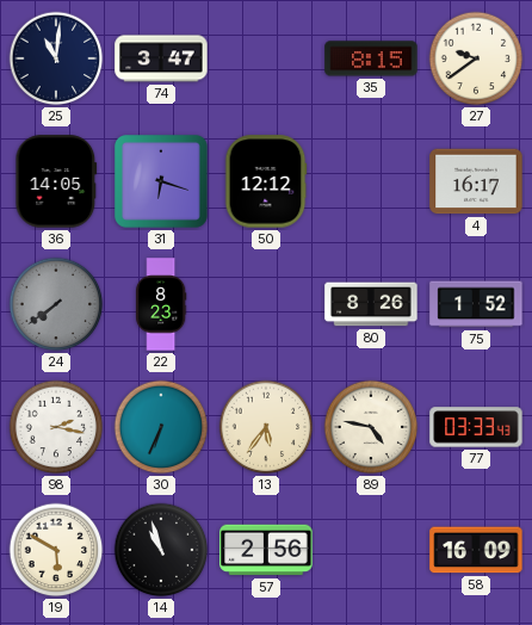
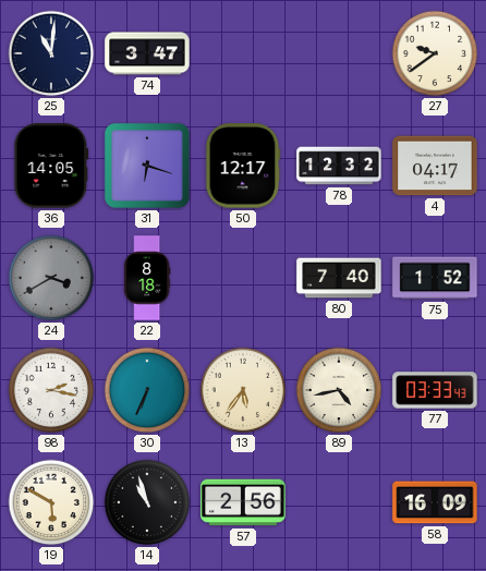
35: 8:15 -> none (371, 58)
50: 12:12 -> 12:17 (243, 166)
78: none -> 12:32 (339, 166)
4: 16:17 -> 04:17 (435, 166)
24: 7:39 -> 3:40 (51, 278)
22: 8:23 -> 8:18 (147, 278)
80: 8:26 -> 7:40 (339, 278)
89: 4:47 -> 4:43 (339, 390)
